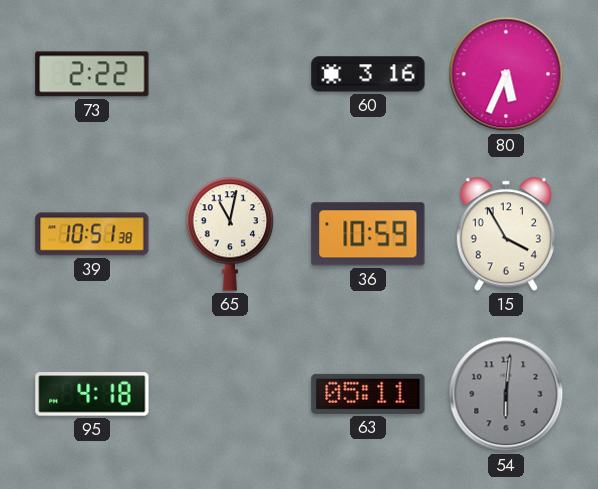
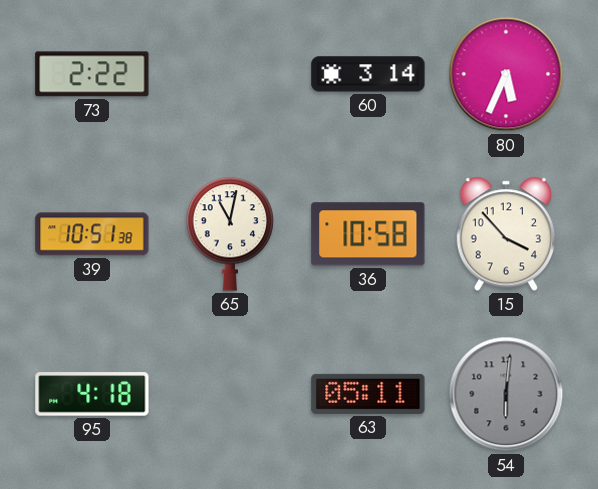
60: 3:16 -> 3:14 (368, 74)
36: 10:59 -> 10:58 (368, 234)
15: 3:55 -> 3:53 (505, 234)
